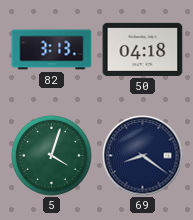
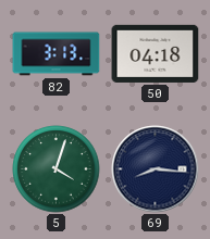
69: 8:21 -> 8:16 (156, 169)
